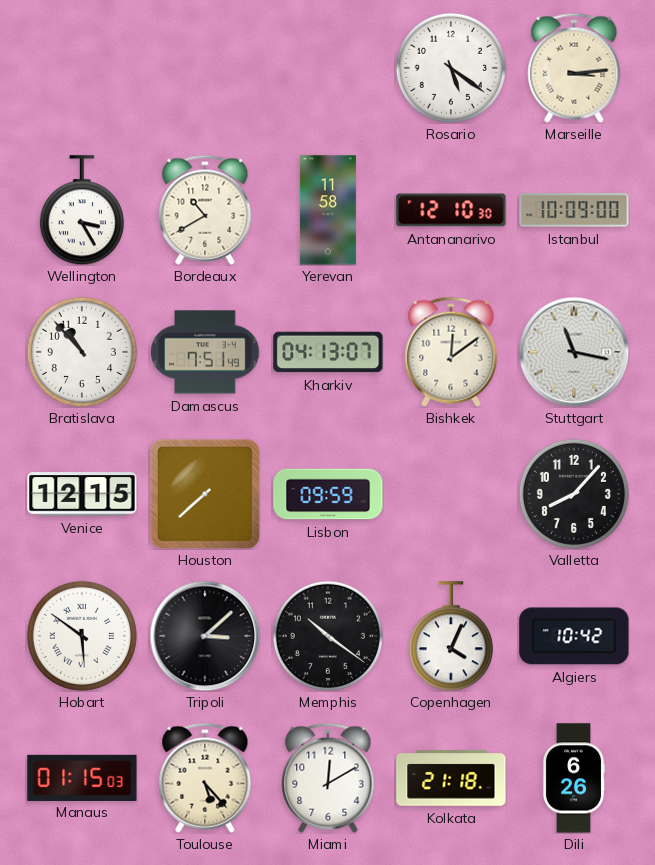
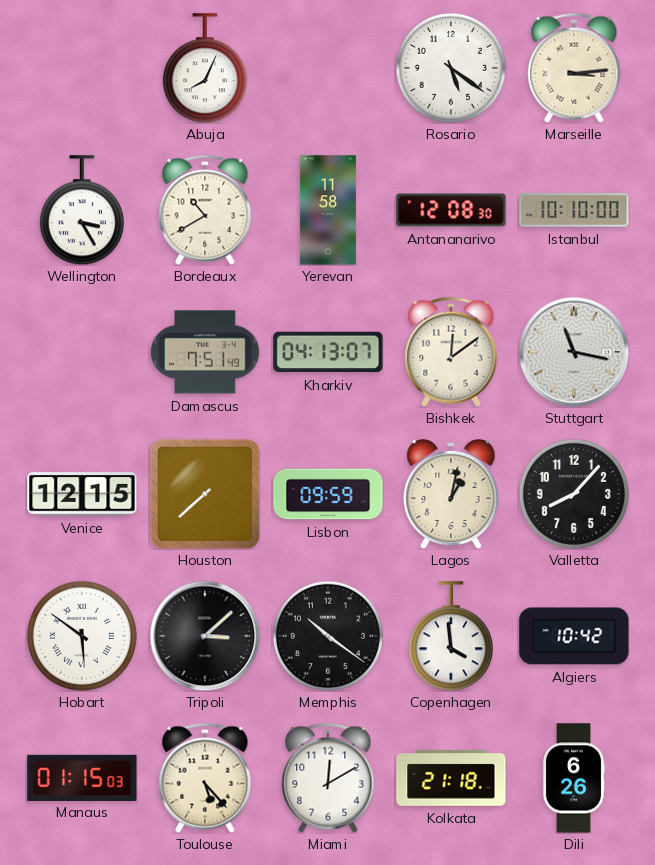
Abuja: none -> 8:04 (205, 68)
Antananarivo: 12:10 -> 12:08 (451, 210)
Istanbul: 10:09 -> 10:10 (574, 210)
Bratislava: 10:53 -> none (82, 352)
Lagos: none -> 1:02 (451, 494)
Copenhagen: 4:04 -> 3:59 (451, 636)
